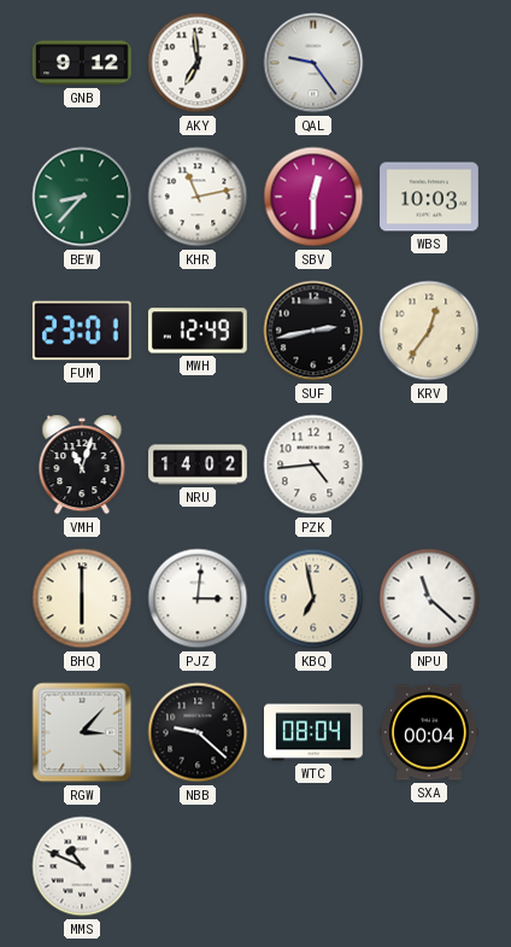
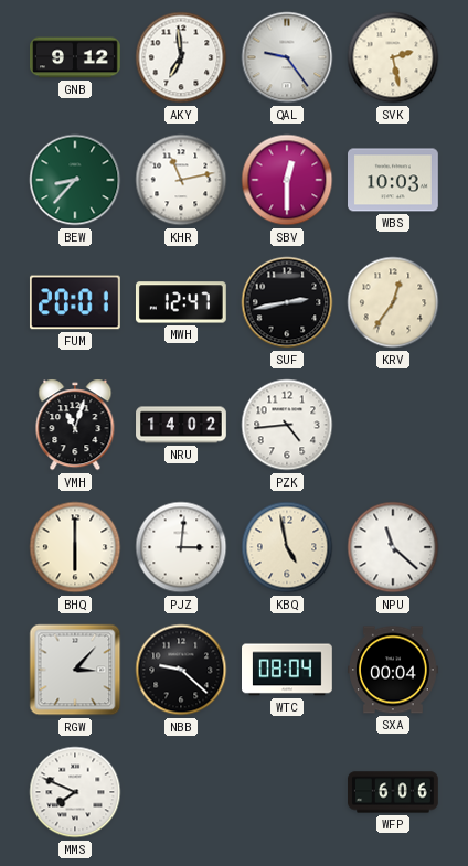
SVK: none -> 2:28 (393, 57)
FUM: 23:01 -> 20:01 (75, 302)
MWH: 12:49 -> 12:47 (181, 302)
KBQ: 6:58 -> 4:58 (287, 547)
MMS: 10:49 -> 7:49 (75, 792)
WFP: none -> 6:06 (394, 792)
